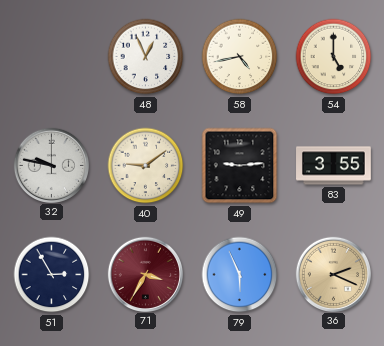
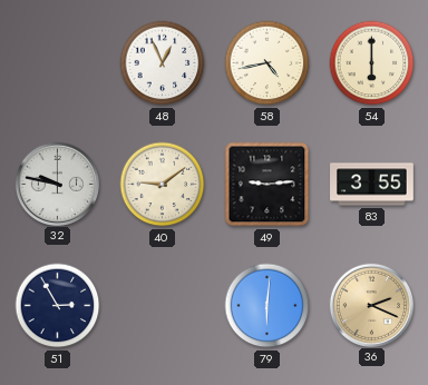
54: 5:00 -> 6:00 (372, 63)
71: 3:35 -> none (145, 274)
79: 5:56 -> 6:01 (267, 306)
